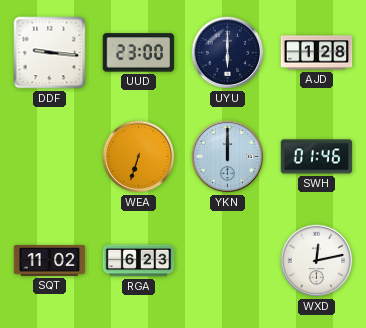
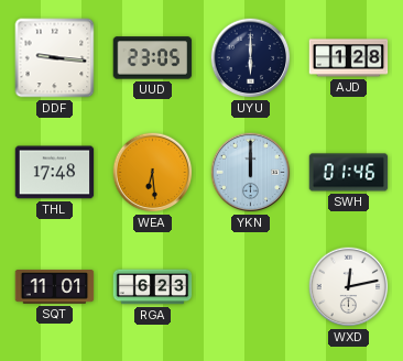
UUD: 23:00 -> 23:05 (153, 58)
THL: none -> 17:48 (55, 173)
WEA: 6:33 -> 6:29 (153, 173)
SQT: 11:02 -> 11:01 (55, 287)
